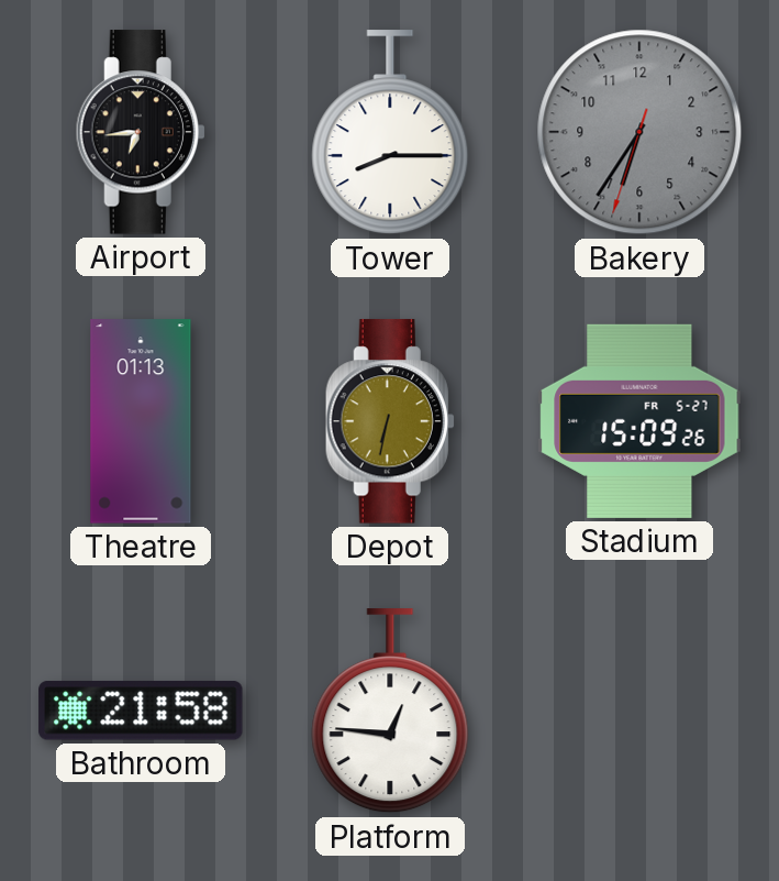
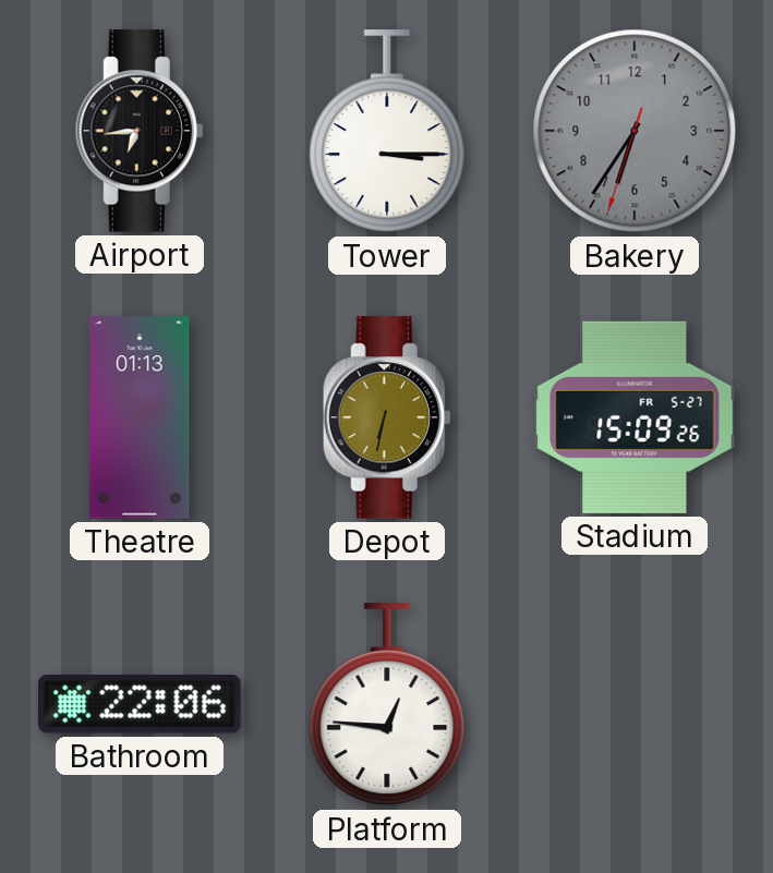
Tower: 8:15 -> 3:15 (387, 132)
Bathroom: 21:58 -> 22:06 (140, 704)
